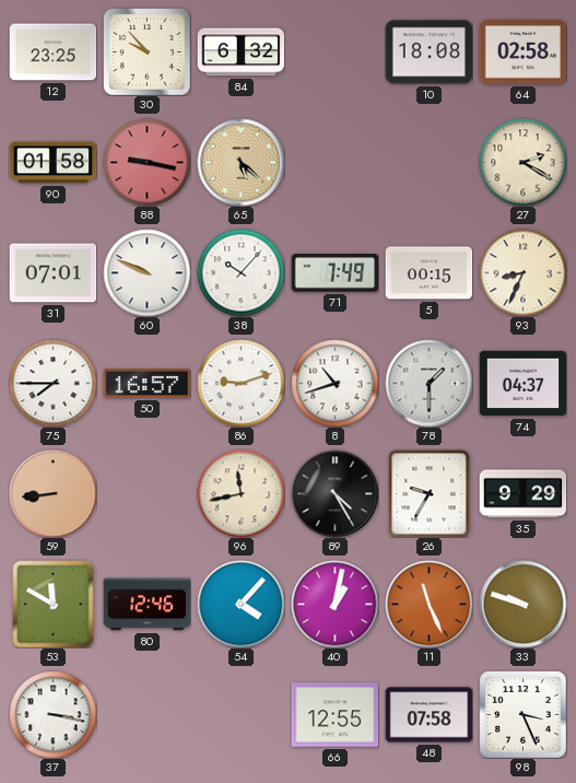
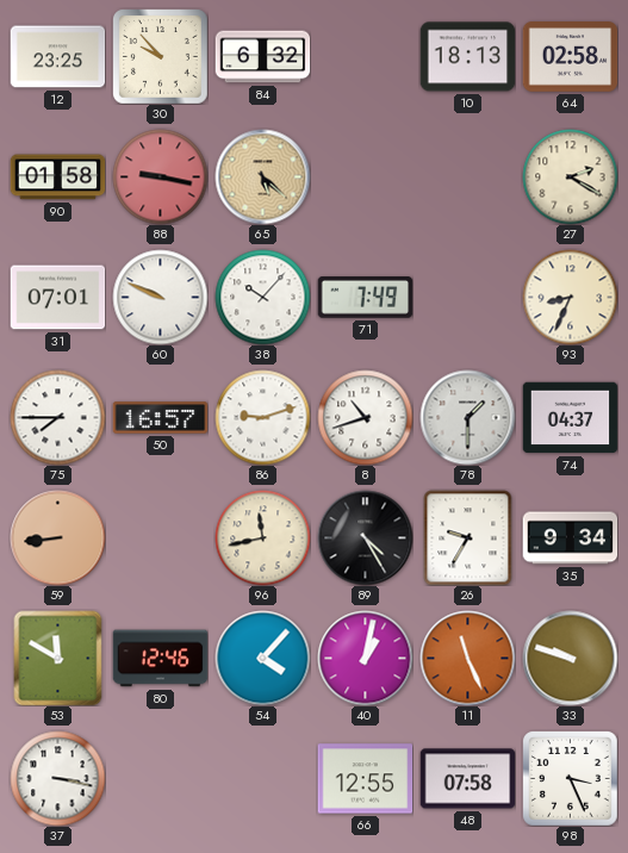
10: 18:08 -> 18:13 (467, 57)
5: 00:15 -> none (428, 273)
35: 9:29 -> 9:34 (570, 538)
